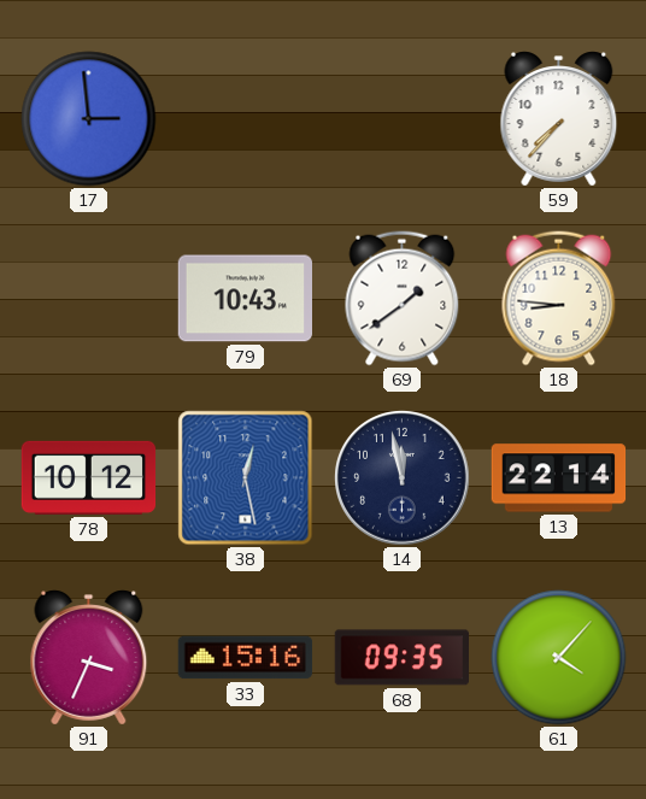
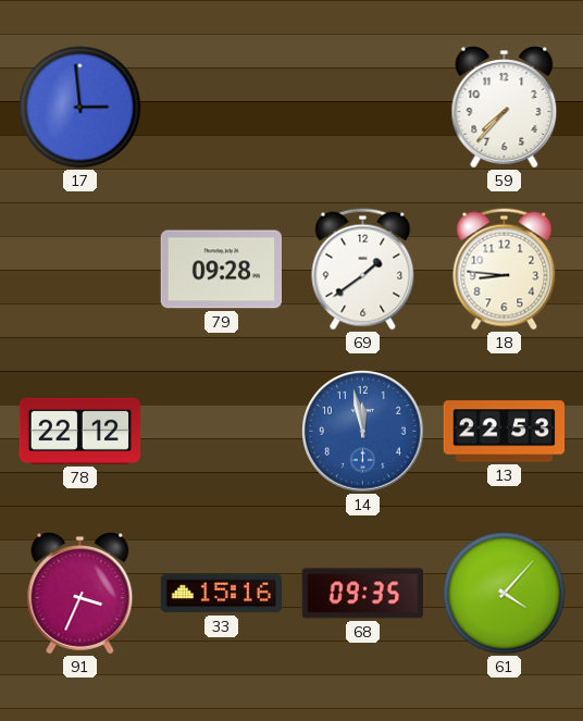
79: 10:43 -> 09:28 (222, 270)
78: 10:12 -> 22:12 (80, 431)
38: 12:28 -> none (246, 478)
14 dial: navy -> blue (363, 432)
13: 22:14 -> 22:53 (505, 432)
